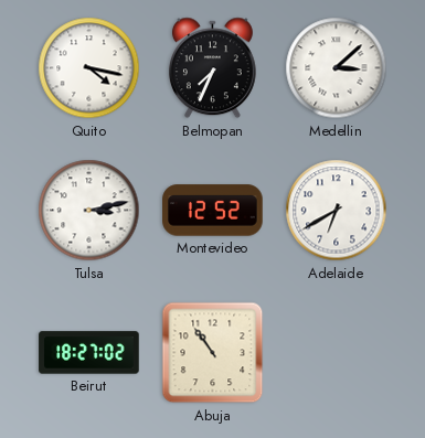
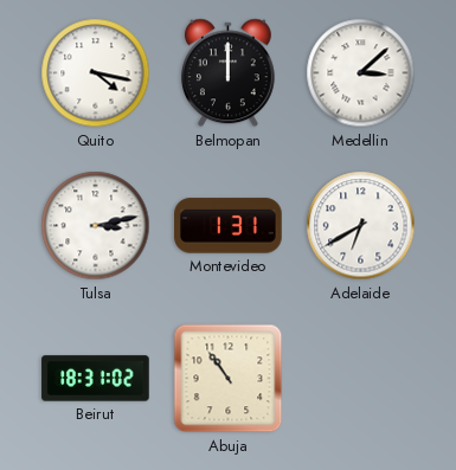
Belmopan: 7:34 -> 12:00 (227, 73)
Montevideo: 12:52 -> 1:31 (229, 226)
Beirut: 18:27 -> 18:31 (96, 379)
